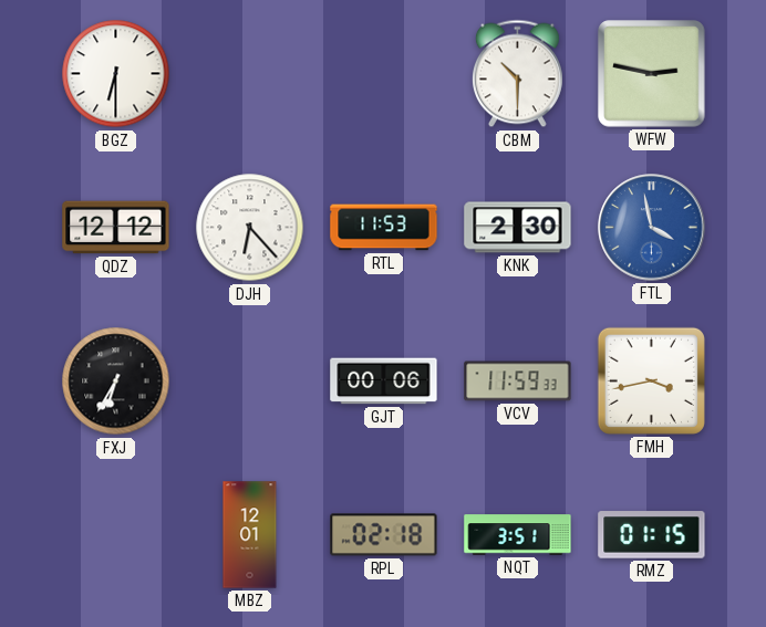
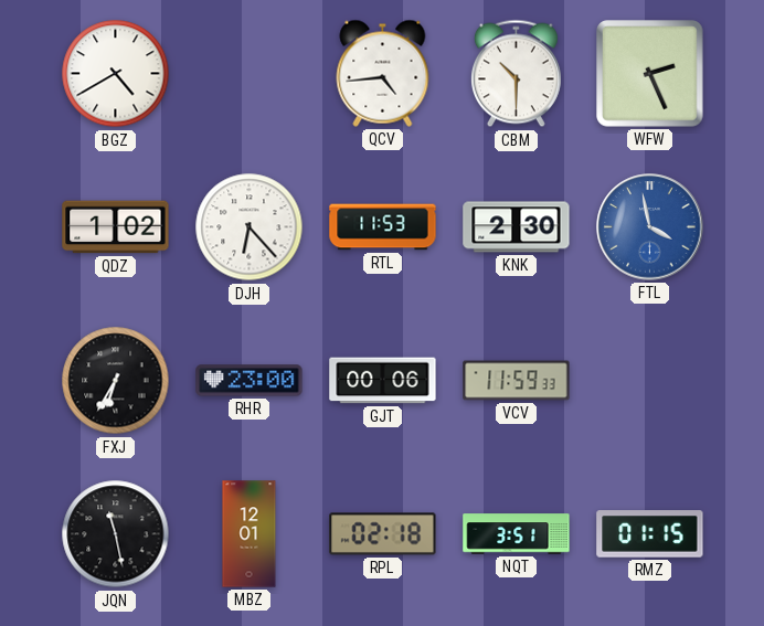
BGZ: 6:30 -> 4:40 (116, 74)
QCV: none -> 4:44 (383, 73)
WFW: 2:47 -> 2:26 (650, 74)
QDZ: 12:12 -> 1:02 (116, 227)
RHR: none -> 23:00 (250, 381)
FMH: 3:43 -> none (651, 380)
JQN: none -> 11:28 (116, 534)
